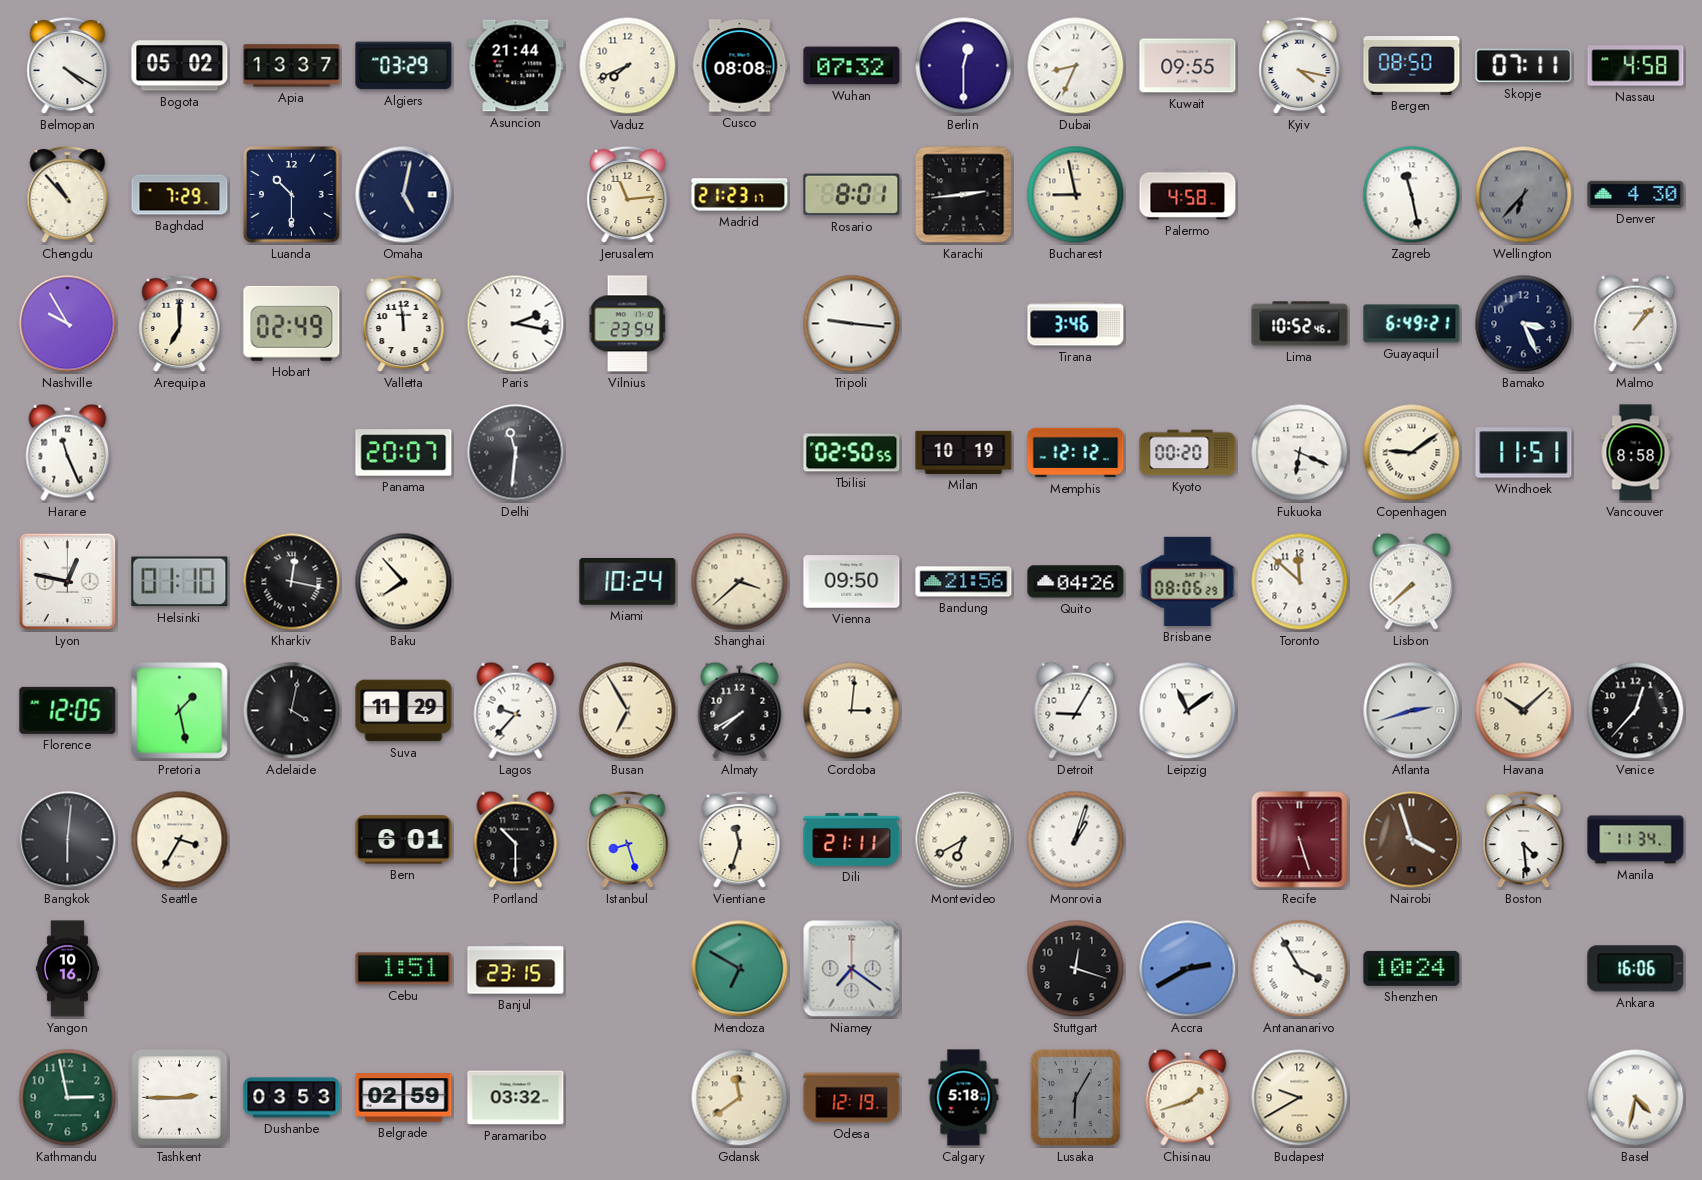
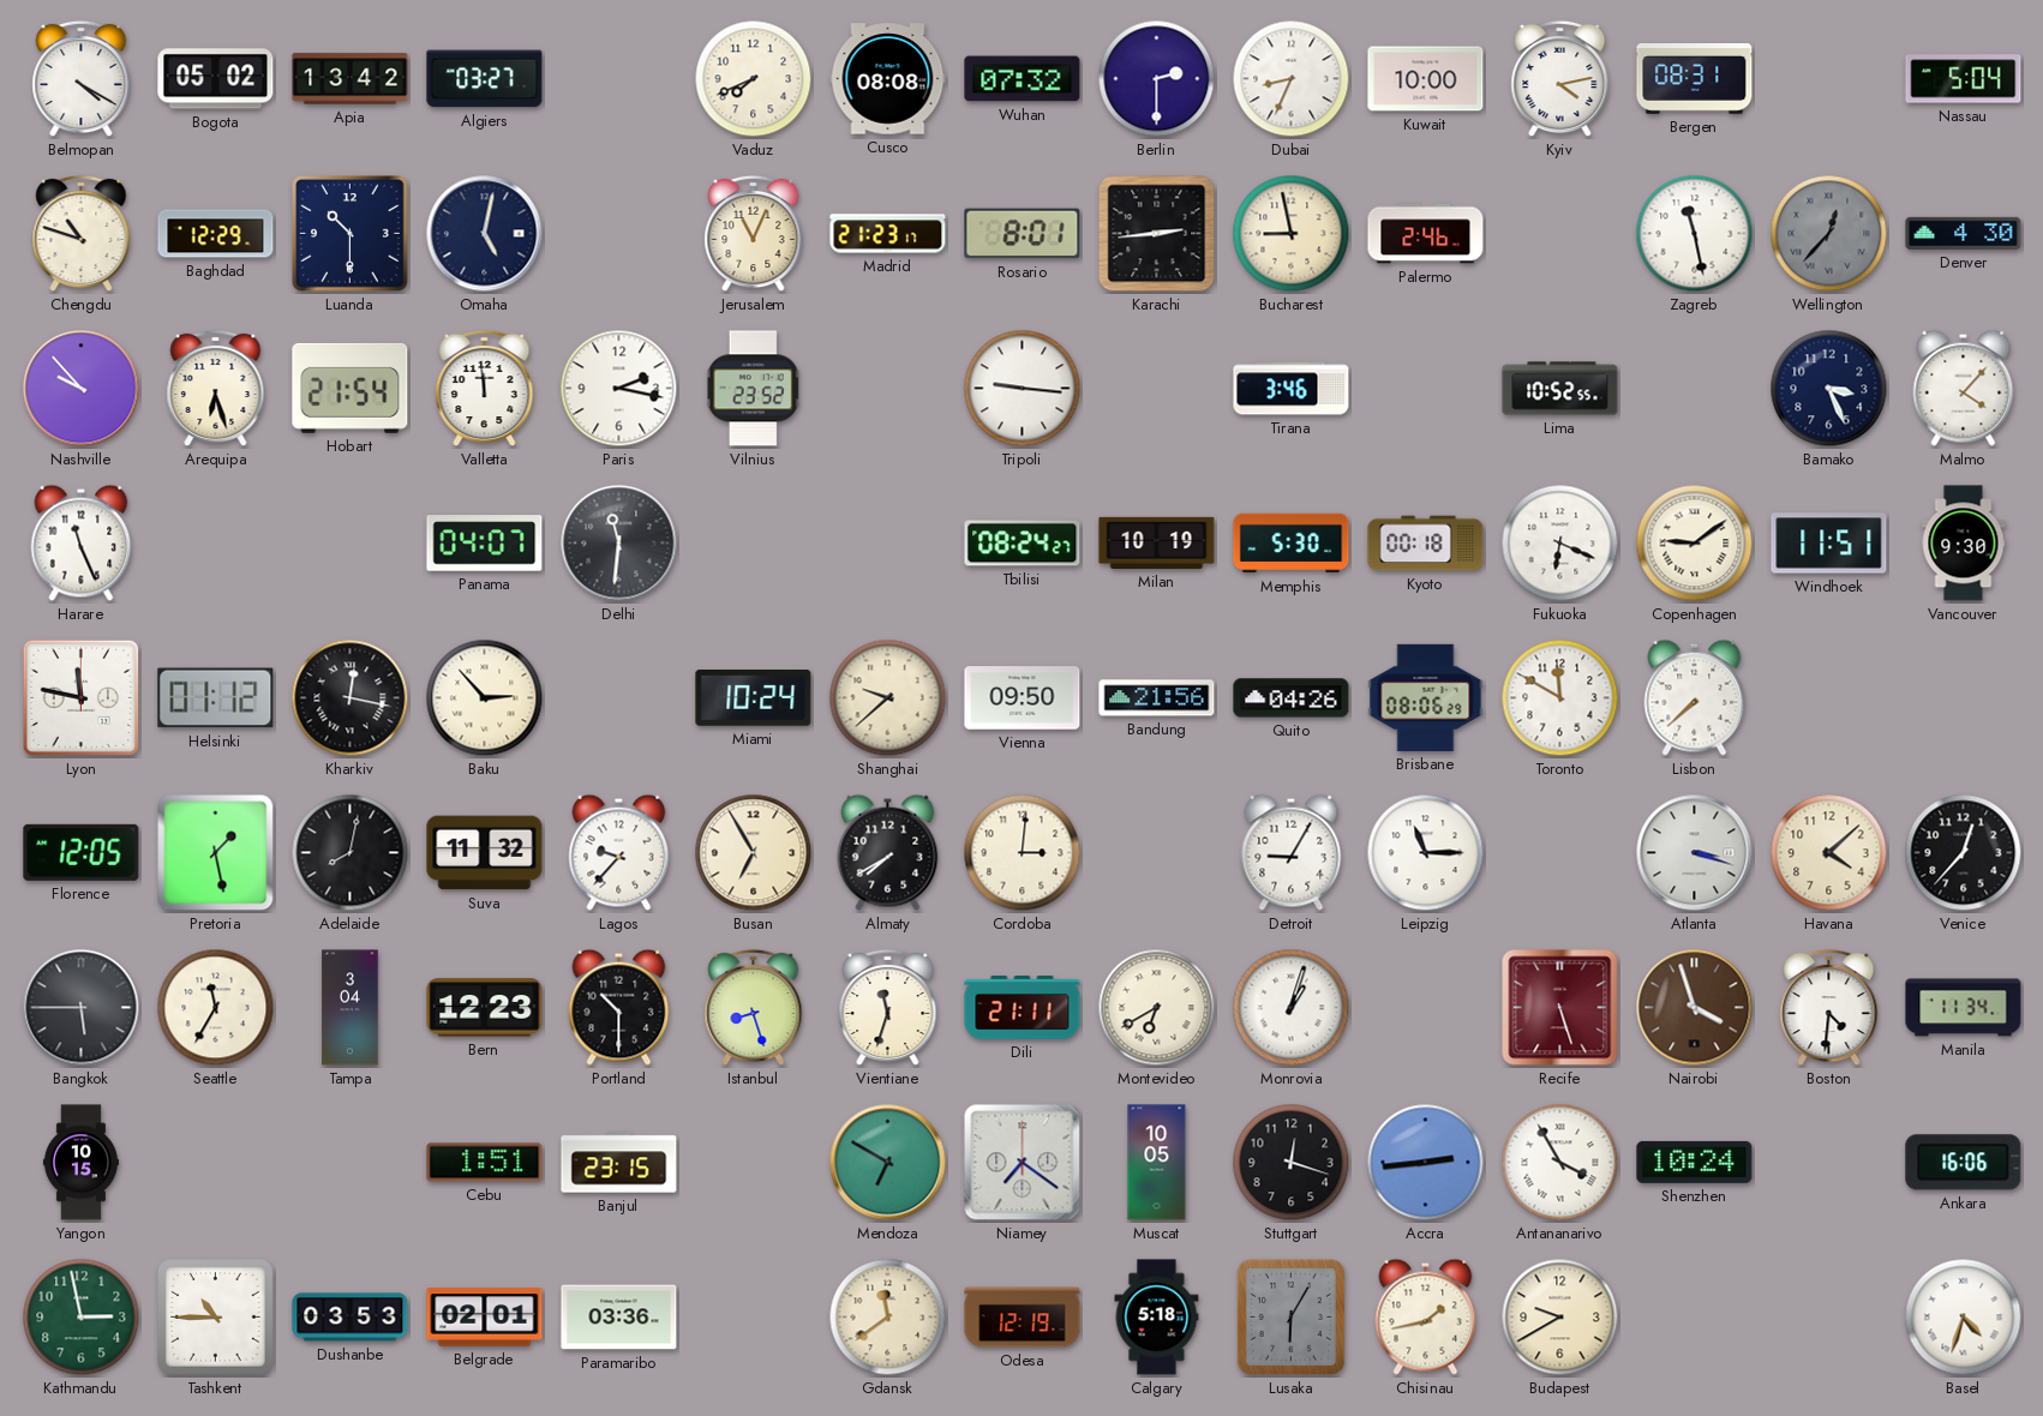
Apia: 13:37 -> 13:42 (351, 79)
Algiers: 03:29 -> 03:27 (485, 79)
Asuncion: 21:44 -> none (516, 66)
Berlin: 12:30 -> 2:30 (1157, 79)
Kuwait: 09:55 -> 10:00 (1426, 79)
Kyiv: 4:17 -> 4:13 (1560, 79)
Bergen: 08:50 -> 08:31 (1695, 79)
Skopje: 07:11 -> none (1524, 66)
Nassau: 4:58 -> 5:04 (1964, 79)
Chengdu: 10:53 -> 10:48 (82, 234)
Baghdad: 7:29 -> 12:29 (216, 234)
Jerusalem: 11:14 -> 11:04 (754, 234)
Palermo: 4:58 -> 2:46 (1426, 234)
Wellington: 6:37 -> 12:37 (1829, 234)
Nashville: 9:55 -> 9:53 (82, 389)
Arequipa: 7:00 -> 6:27 (216, 389)
Hobart: 02:49 -> 21:54 (351, 388)
Vilnius: 23:54 -> 23:52 (754, 389)
Lima: 10:52:46 -> 10:52:55 (1560, 389)
Guayaquil: 6:49 -> none (1412, 324)
Malmo: 1:07 -> 4:07 (1964, 388)
Panama: 20:07 -> 04:07 (485, 544)
Tbilisi: 02:50 -> 08:24 (1023, 544)
Memphis: 12:12 -> 5:30 (1292, 544)
Kyoto: 00:20 -> 00:18 (1426, 544)
Vancouver: 8:58 -> 9:30 (1964, 544)
Lyon: 12:47 -> 11:47 (82, 698)
Helsinki: 01:10 -> 01:12 (216, 698)
Baku: 7:53 -> 2:53 (485, 698)
Shanghai: 3:38 -> 9:38 (888, 698)
Toronto: 11:52 -> 11:50 (1560, 698)
Adelaide: 4:02 -> 8:02 (351, 853)
Suva: 11:29 -> 11:32 (485, 853)
Leipzig: 11:09 -> 11:15 (1426, 853)
Atlanta: 2:42 -> 3:18 (1695, 853)
Havana: 10:08 -> 4:08 (1829, 853)
Bangkok: 6:01 -> 5:45 (82, 1008)
Seattle: 3:35 -> 11:35 (216, 1008)
Tampa: none -> 3:04 (351, 1008)
Bern: 6:01 -> 12:23 (485, 1008)
Boston: 4:29 -> 4:31 (1829, 1008)
Yangon: 10:16 -> 10:15 (80, 1163)
Muscat: none -> 10:05 (1157, 1163)
Accra: 2:40 -> 2:44 (1426, 1163)
Tashkent: 2:45 -> 10:45 (216, 1318)
Belgrade: 02:59 -> 02:01 (485, 1318)
Paramaribo: 03:32 -> 03:36 (619, 1318)
Chisinau: 1:42 -> 1:43 (1426, 1316)
Basel: 4:32 -> 4:33 (1964, 1318)
